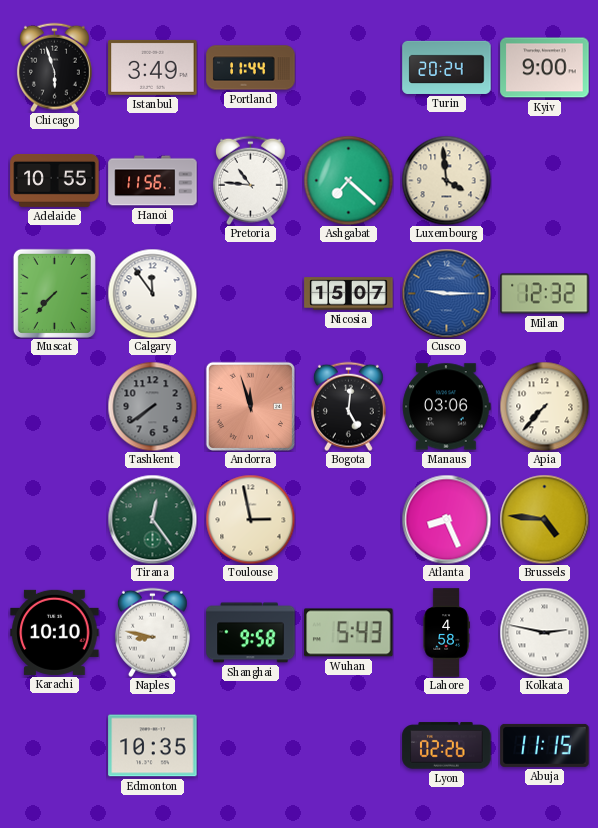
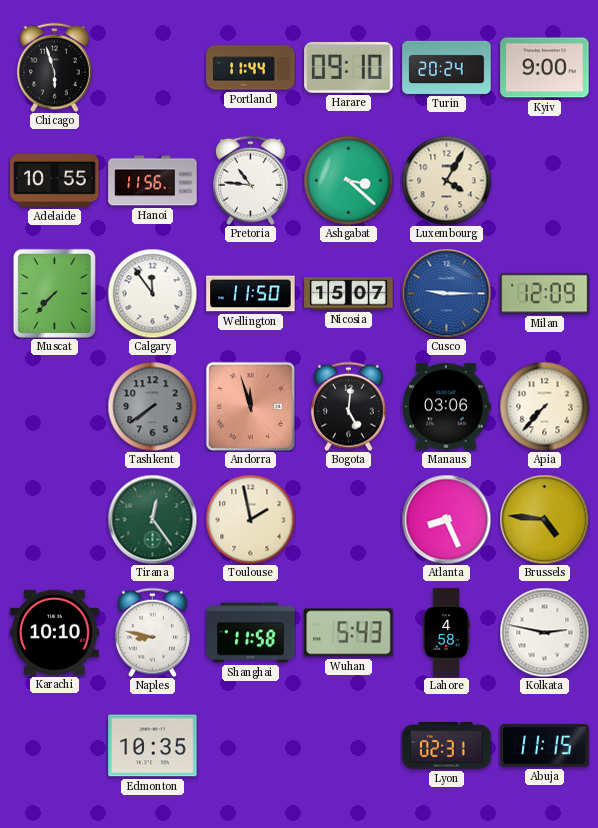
Istanbul: 3:49 -> none (153, 67)
Harare: none -> 09:10 (349, 67)
Ashgabat: 7:22 -> 3:22 (348, 180)
Luxembourg: 3:59 -> 4:05 (446, 180)
Wellington: none -> 11:50 (251, 294)
Milan: 12:32 -> 12:09 (545, 294)
Toulouse: 2:58 -> 1:58 (250, 519)
Shanghai: 9:58 -> 11:58 (251, 633)
Lyon: 02:26 -> 02:31 (447, 746)
